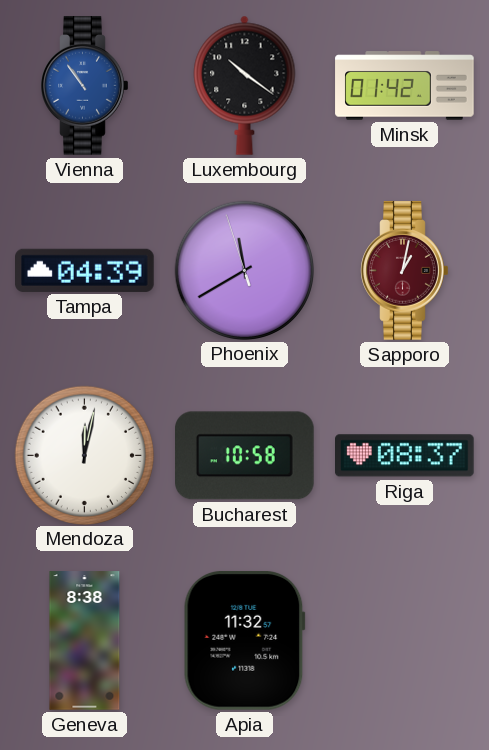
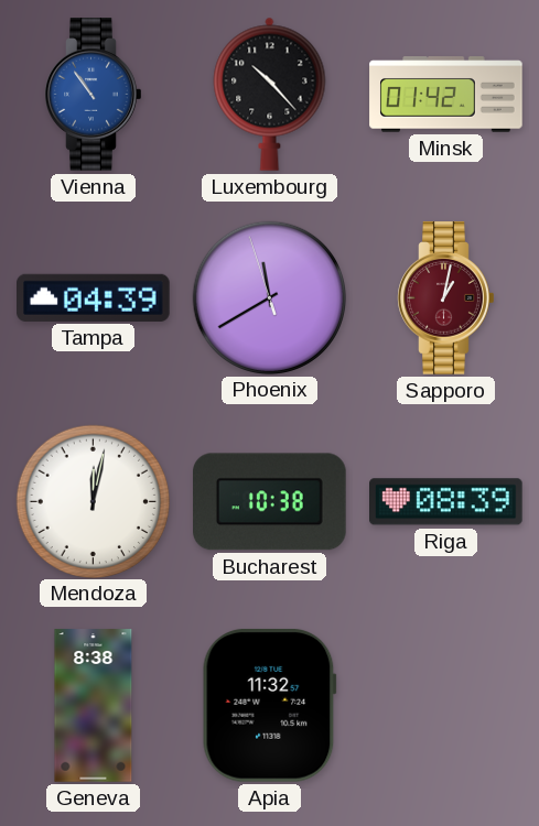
Luxembourg: 10:21 -> 10:23 (270, 94)
Bucharest: 10:58 -> 10:38 (270, 502)
Riga: 08:37 -> 08:39 (446, 502)
